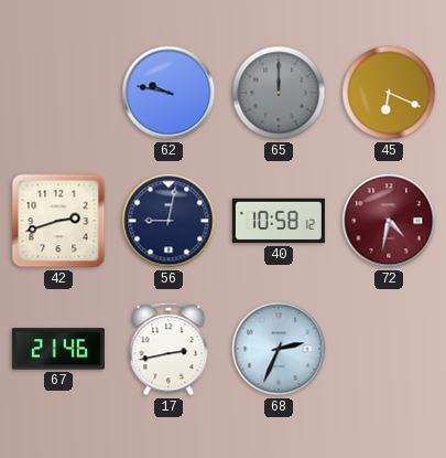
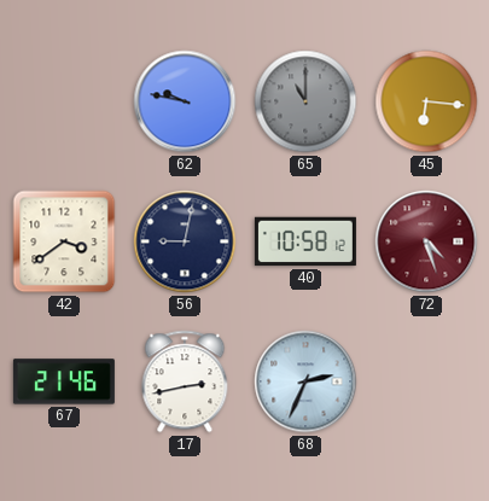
65: 12:00 -> 11:00 (305, 101)
45: 6:19 -> 6:16 (426, 101)
42: 2:42 -> 3:39 (64, 241)
72: 4:32 -> 4:27 (426, 241)
